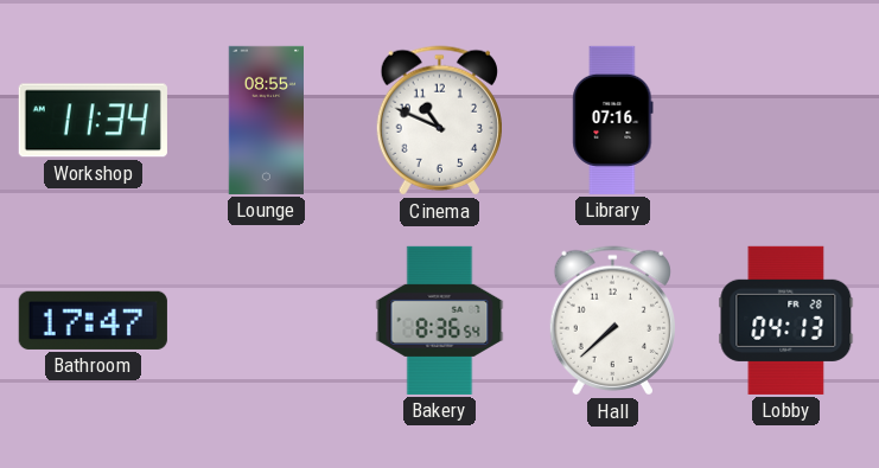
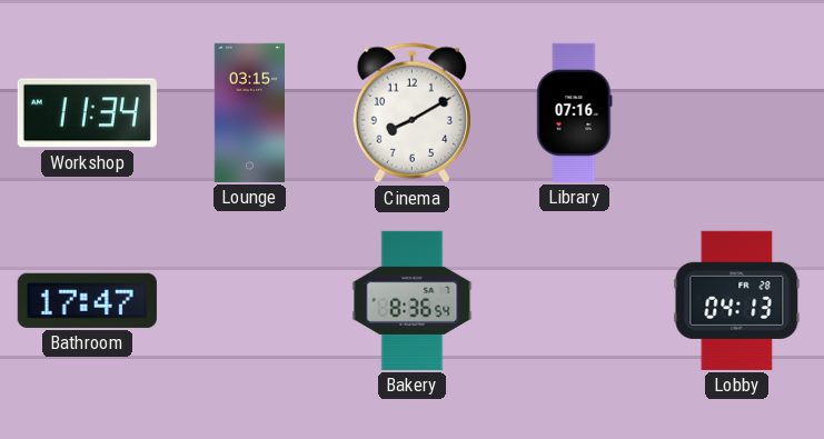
Lounge: 08:55 -> 03:15 (249, 112)
Cinema: 10:49 -> 8:10 (411, 113)
Hall: 7:38 -> none (612, 321)
